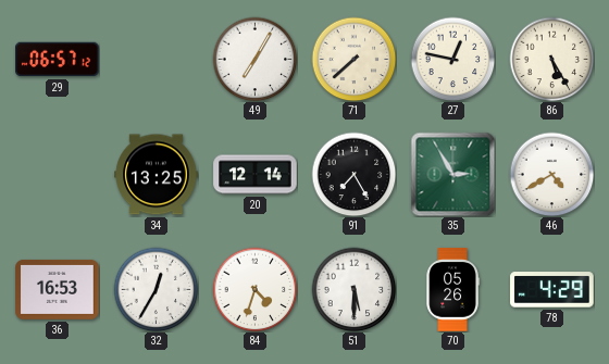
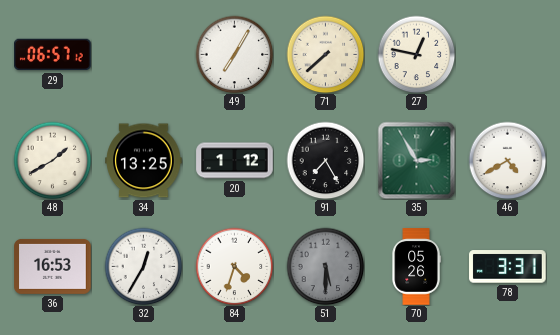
86: 5:25 -> none (551, 59)
48: none -> 1:40 (52, 160)
20: 12:14 -> 1:12 (235, 161)
51 dial: white -> grey (325, 266)
78: 4:29 -> 3:31 (508, 267)
